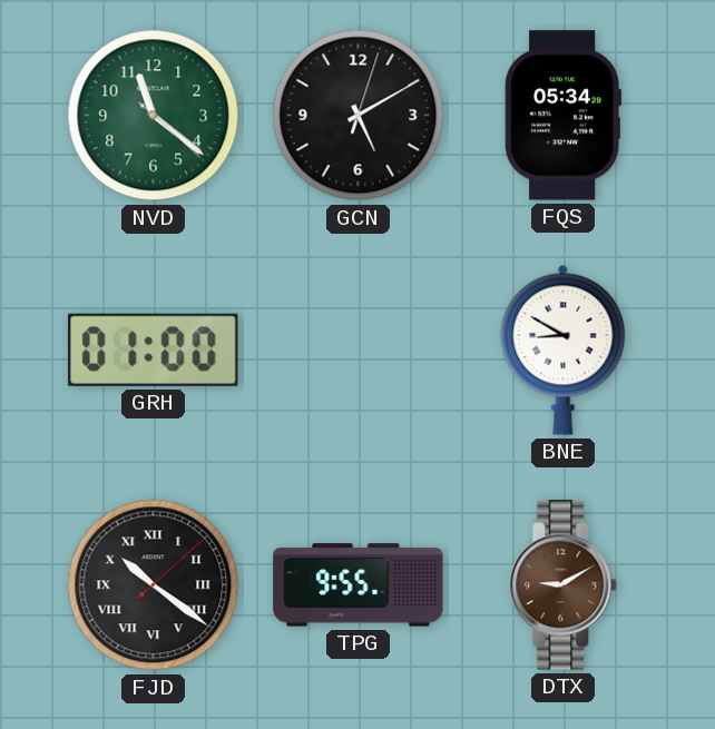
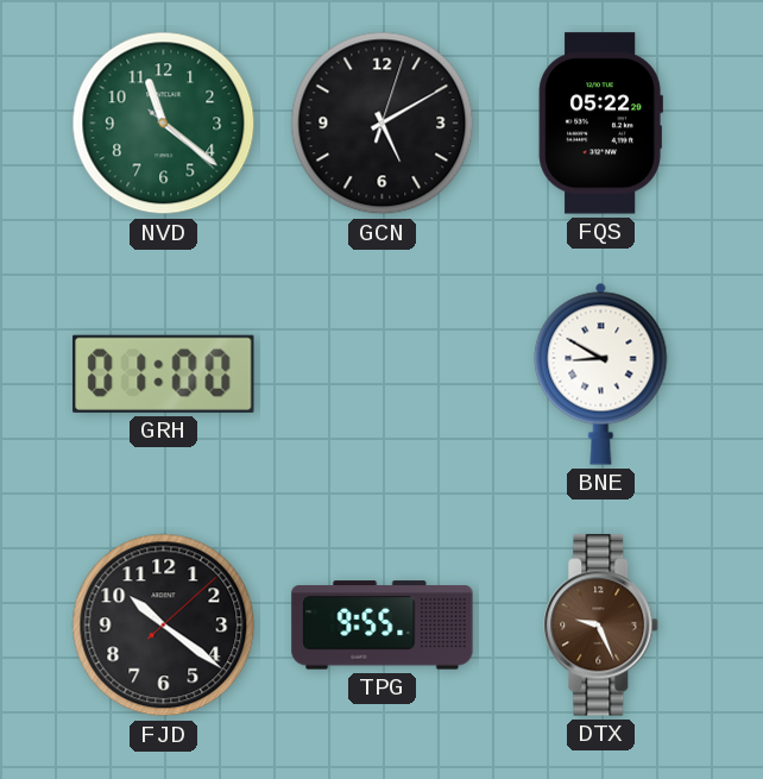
FQS: 05:34 -> 05:22 (600, 124)
FJD numerals: Roman -> Arabic (164, 626)
DTX: 9:10 -> 9:26 (601, 626)
